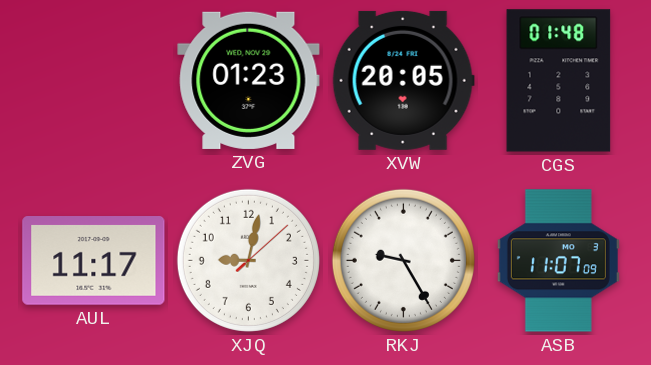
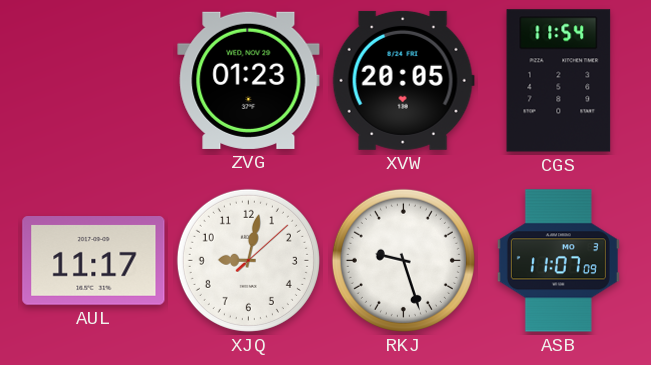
CGS: 01:48 -> 11:54 (559, 81)
RKJ: 9:25 -> 9:27 (403, 260)
